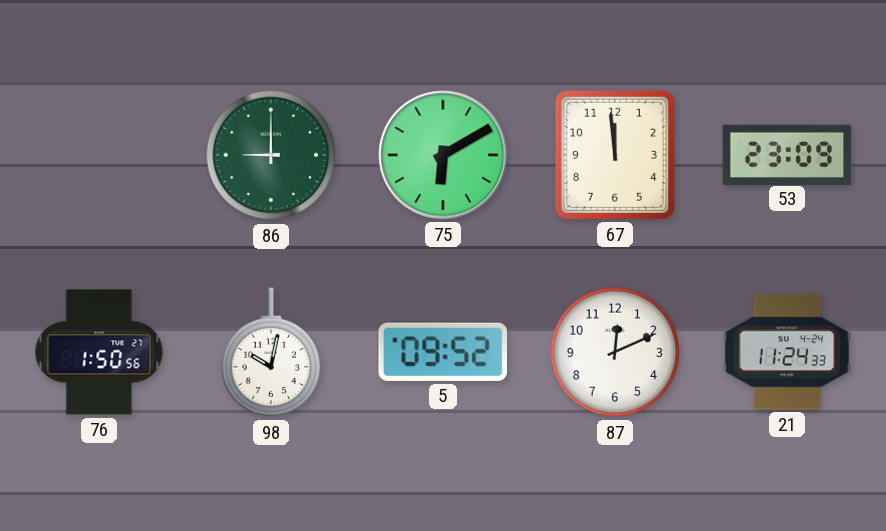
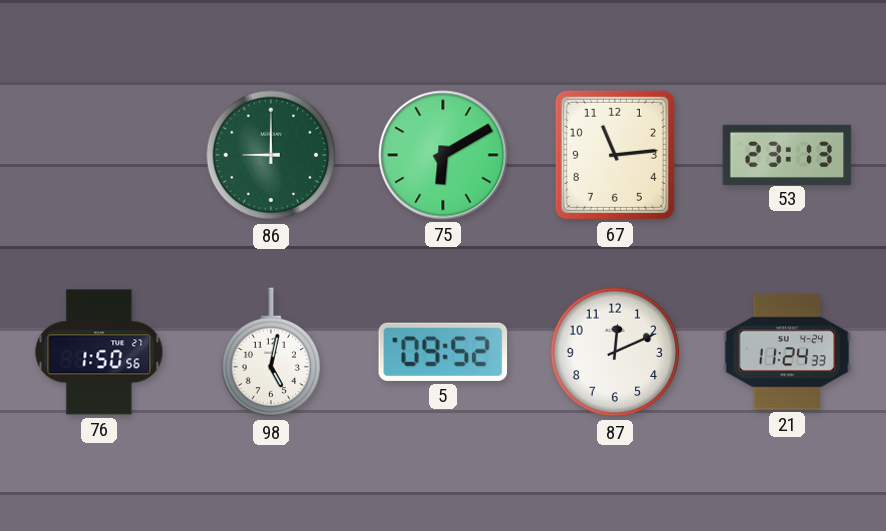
67: 11:59 -> 11:14 (615, 155)
53: 23:09 -> 23:13 (787, 154)
98: 10:02 -> 5:02 (271, 353)
